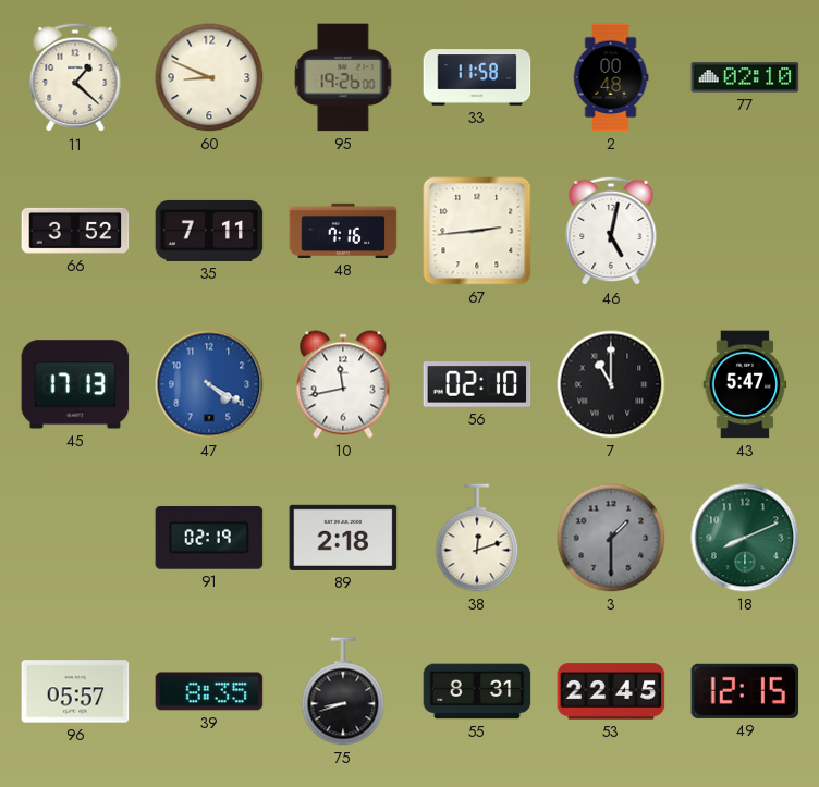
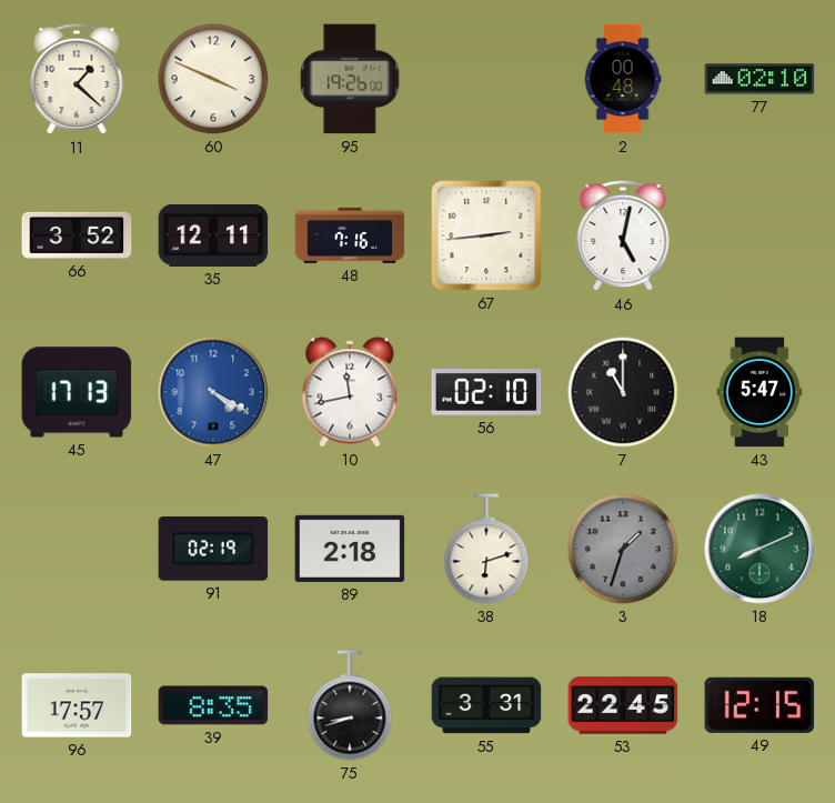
60: 8:49 -> 3:49 (213, 79)
33: 11:58 -> none (477, 77)
35: 7:11 -> 12:11 (213, 235)
38: 12:12 -> 6:12 (486, 549)
3: 1:30 -> 1:33 (623, 549)
96: 05:57 -> 17:57 (77, 705)
55: 8:31 -> 3:31 (486, 705)
